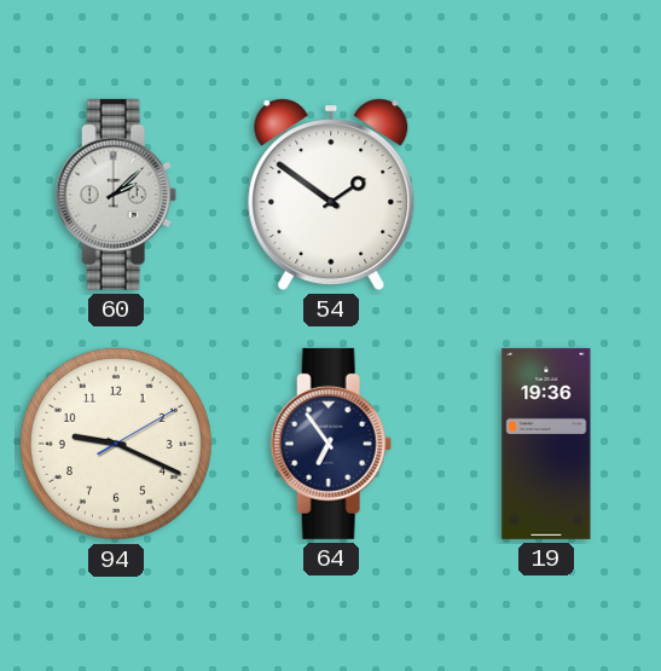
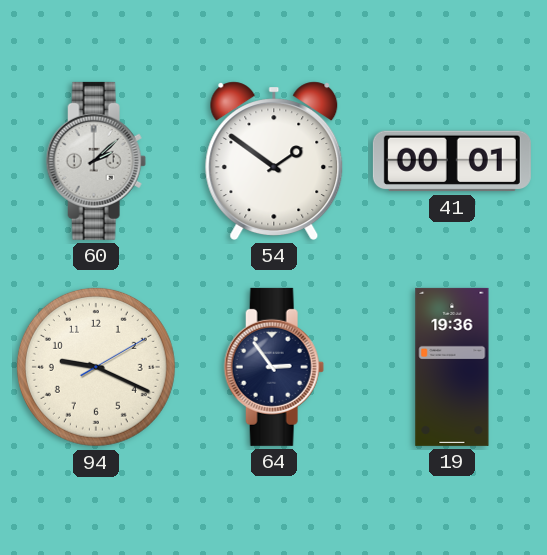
41: none -> 00:01 (452, 161)
64: 6:54 -> 2:54 (274, 367)
